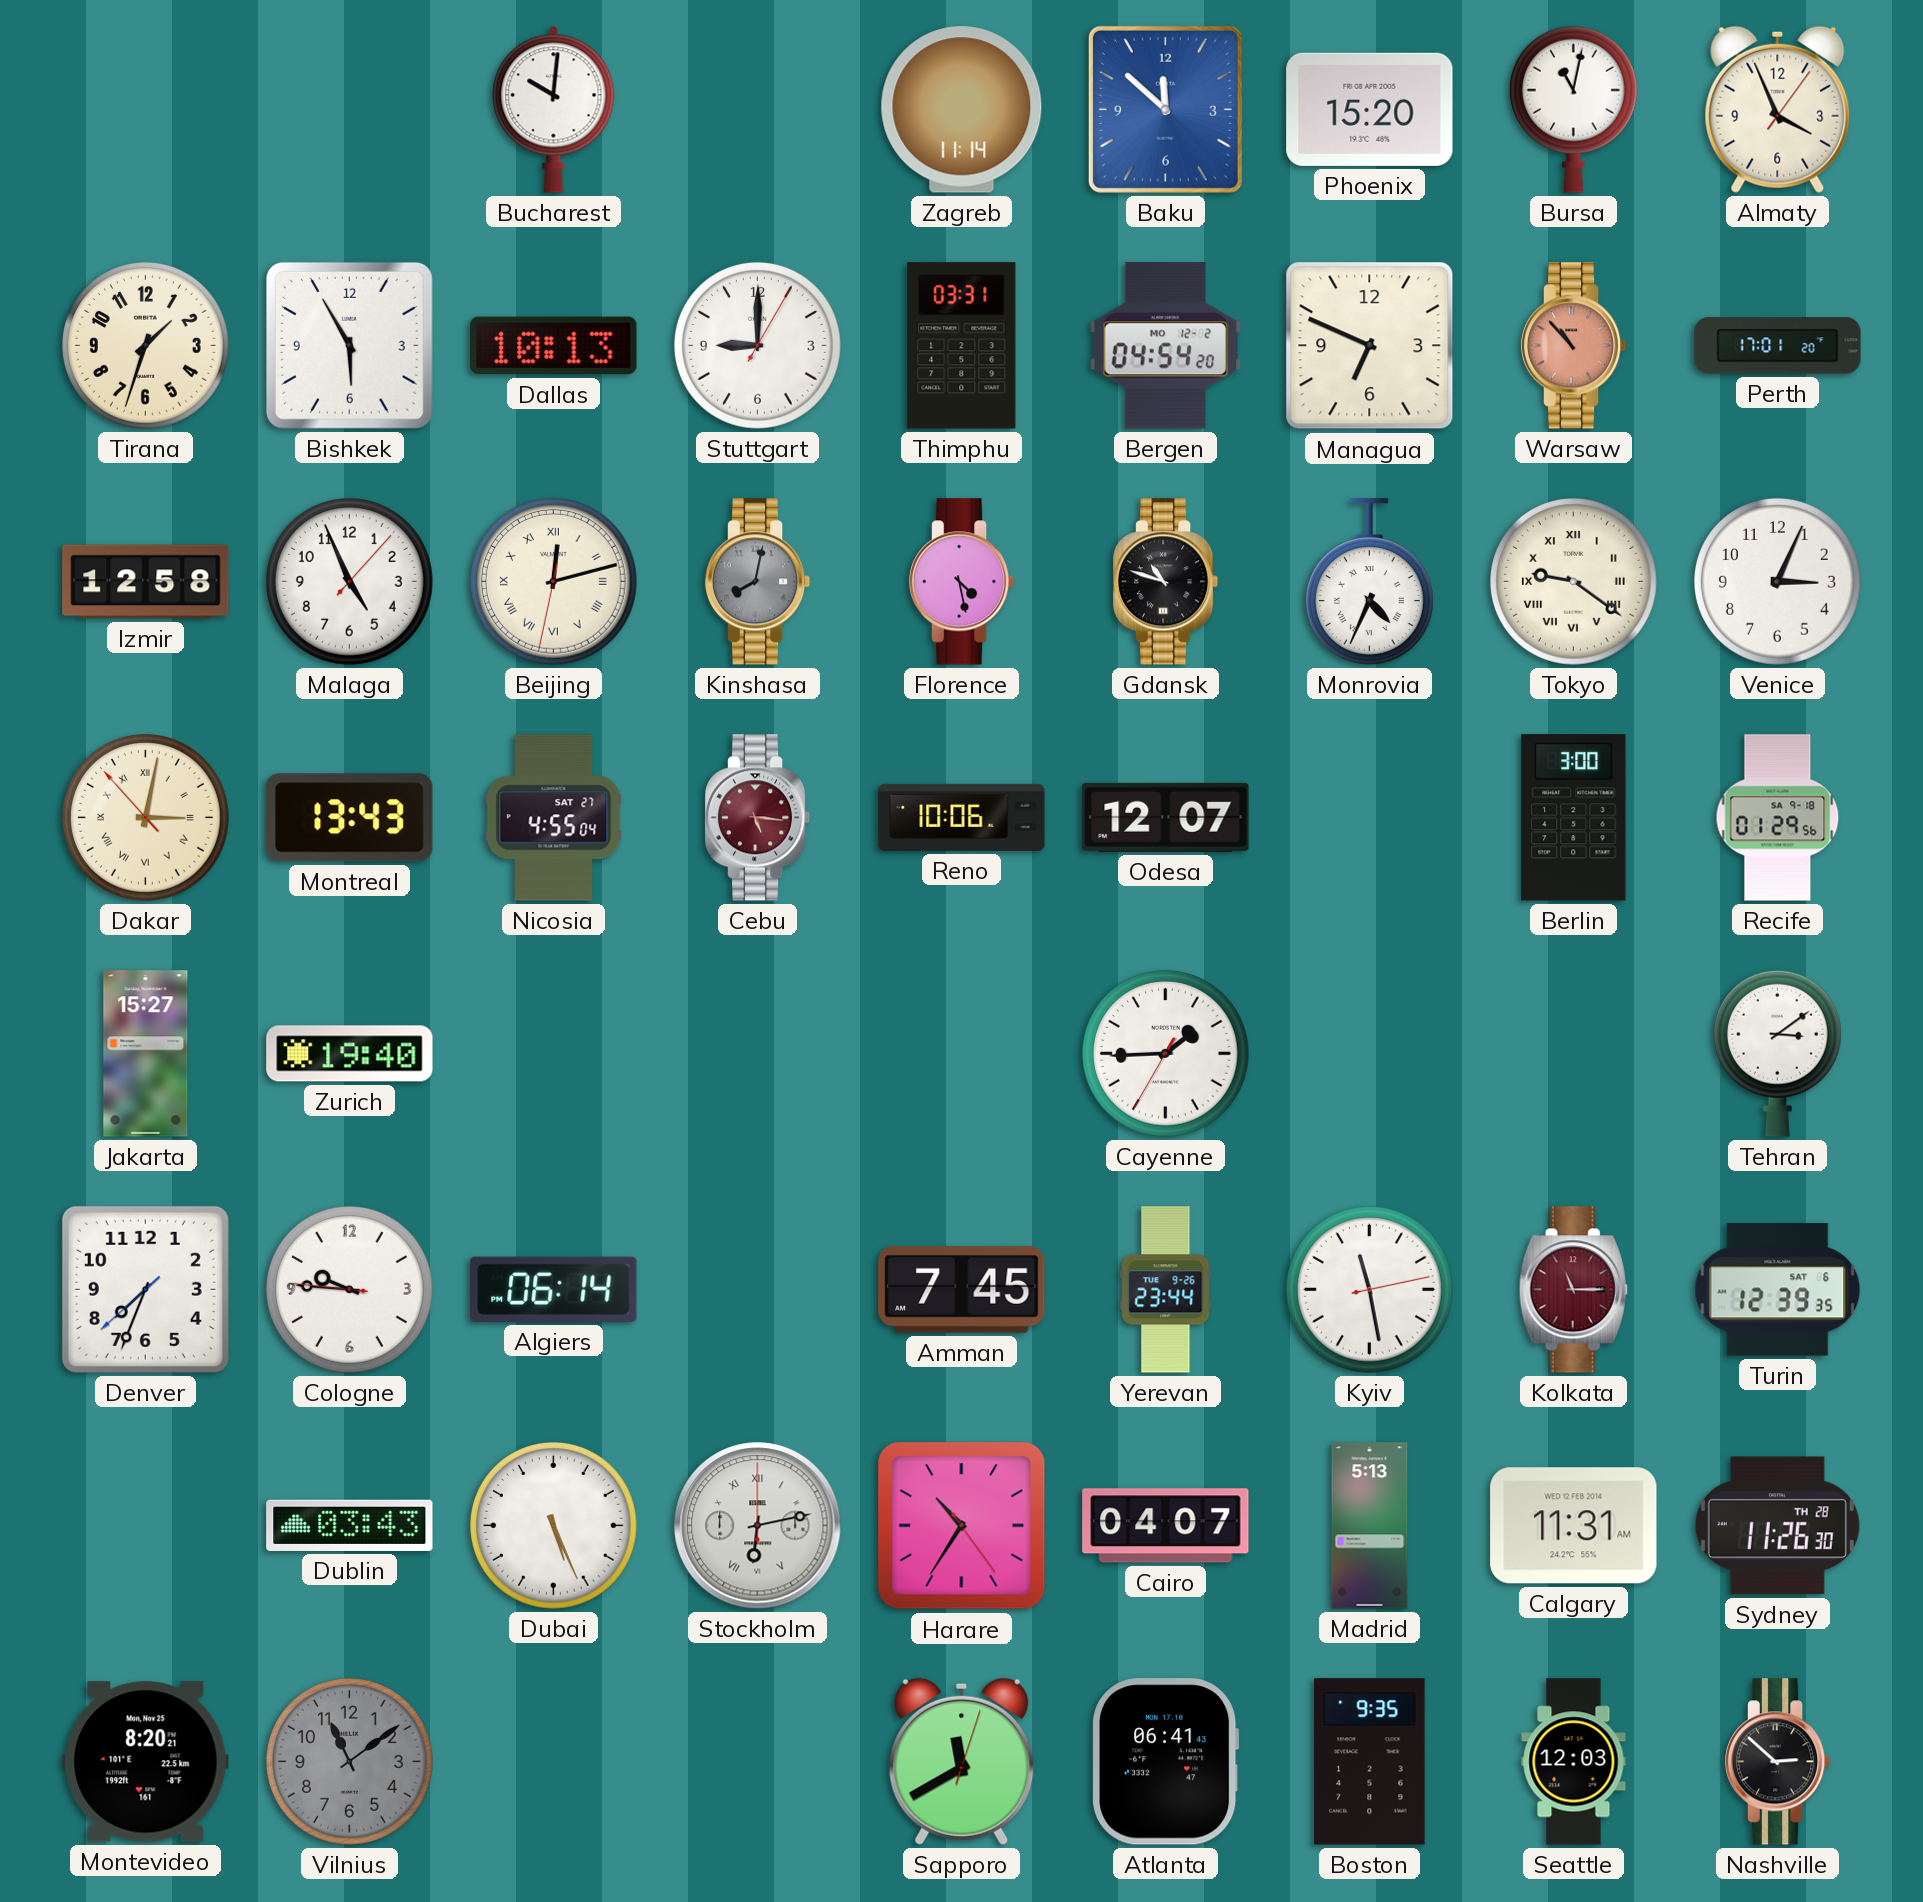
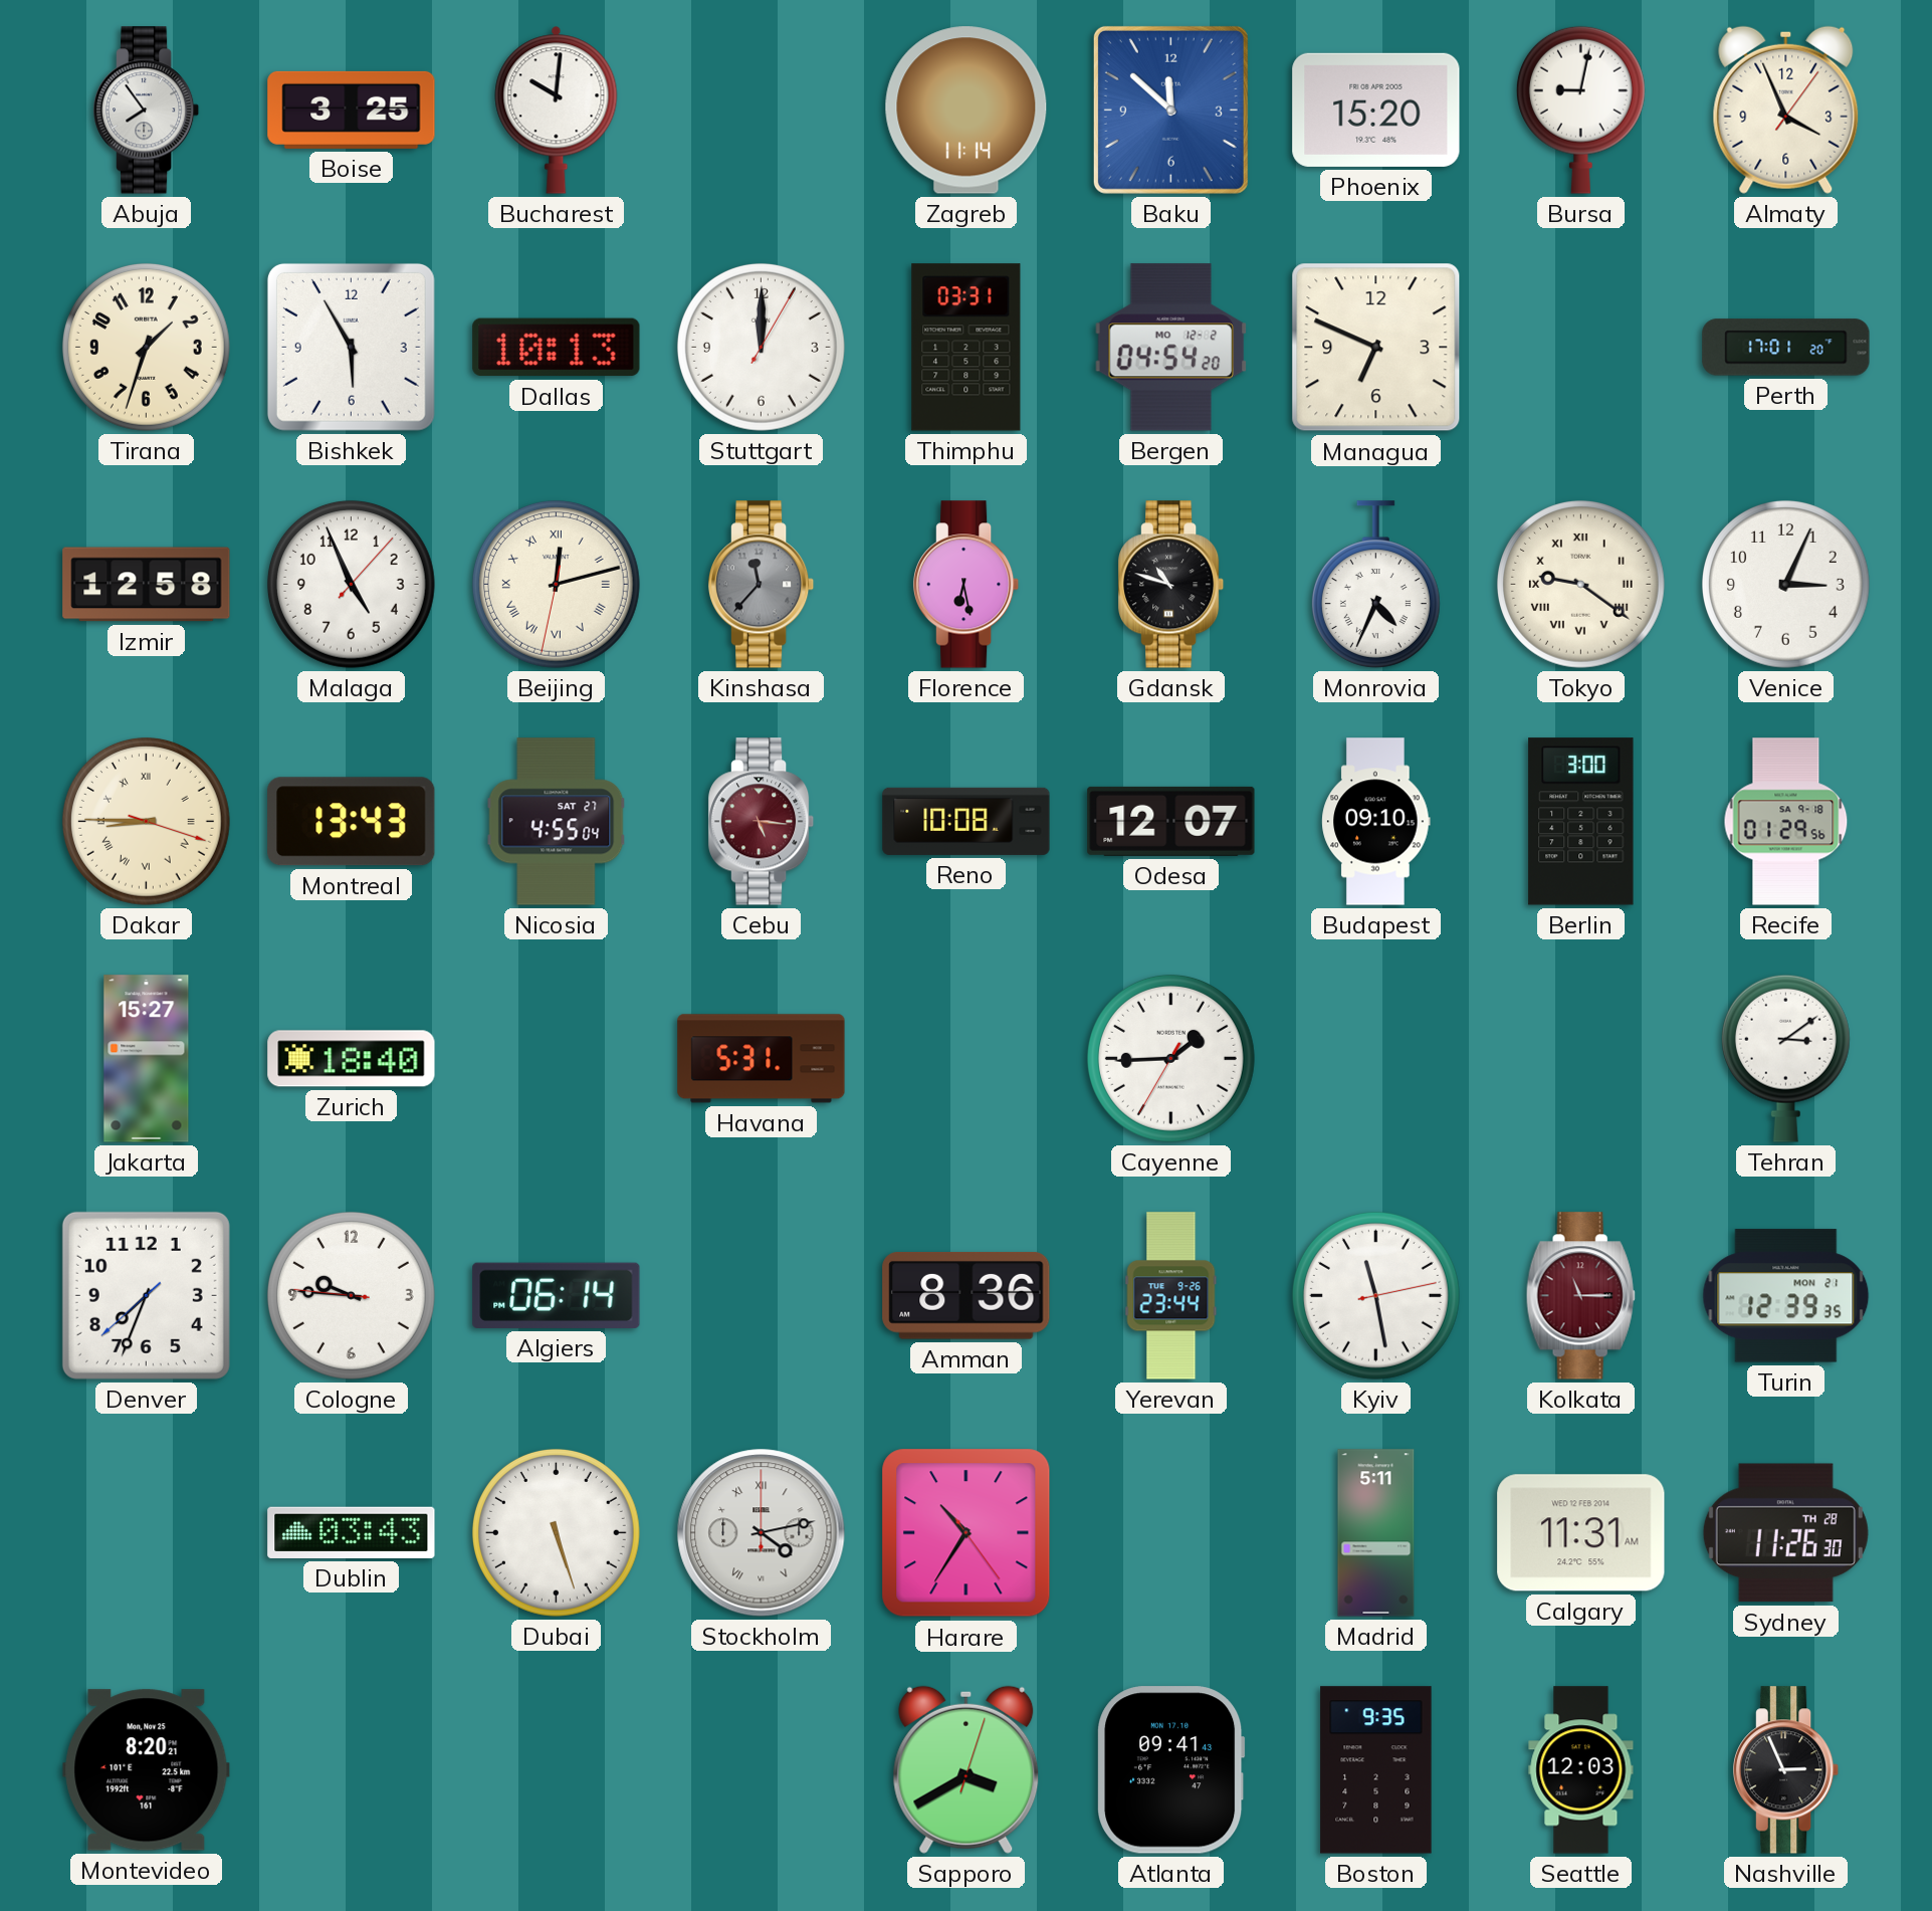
Abuja: none -> 7:54 (147, 111)
Boise: none -> 3:25 (352, 110)
Bursa: 11:02 -> 9:02 (1580, 110)
Stuttgart: 9:00 -> 12:00 (761, 347)
Warsaw: 10:53 -> none (1574, 346)
Kinshasa: 8:02 -> 11:37 (762, 585)
Florence: 4:28 -> 6:28 (967, 585)
Dakar: 3:01 -> 8:45 (146, 821)
Reno: 10:06 -> 10:08 (967, 821)
Budapest: none -> 09:10 (1376, 822)
Zurich: 19:40 -> 18:40 (352, 1059)
Havana: none -> 5:31 (762, 1059)
Amman: 7:45 -> 8:36 (967, 1296)
Turin date: SAT 6 -> MON 21 (1786, 1296)
Dubai: 5:26 -> 5:27 (556, 1532)
Stockholm: 6:13 -> 4:13 (762, 1533)
Cairo: 04:07 -> none (1166, 1526)
Madrid: 5:13 -> 5:11 (1376, 1533)
Vilnius: 11:09 -> none (349, 1761)
Sapporo: 11:40 -> 3:40 (967, 1769)
Atlanta: 06:41 -> 09:41 (1171, 1770)
Nashville: 2:52 -> 2:56 (1786, 1770)
